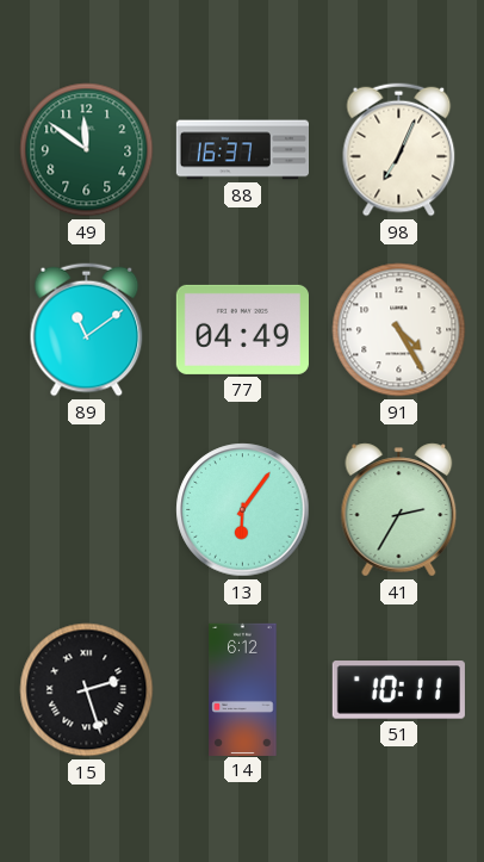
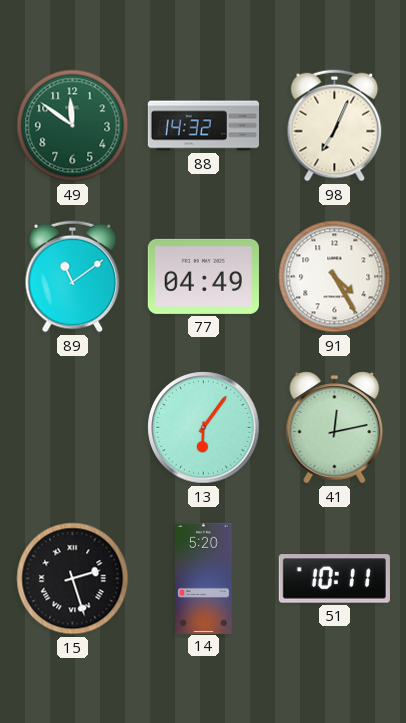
88: 16:37 -> 14:32 (203, 126)
41: 2:35 -> 12:13 (335, 428)
14: 6:12 -> 5:20 (204, 578)
